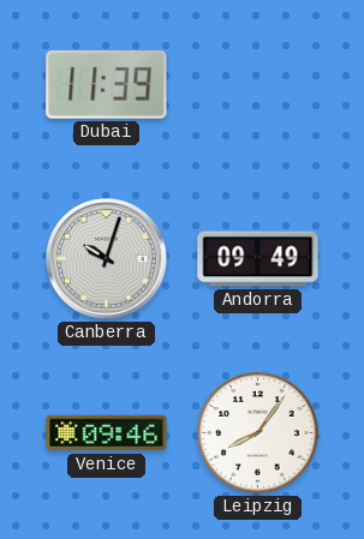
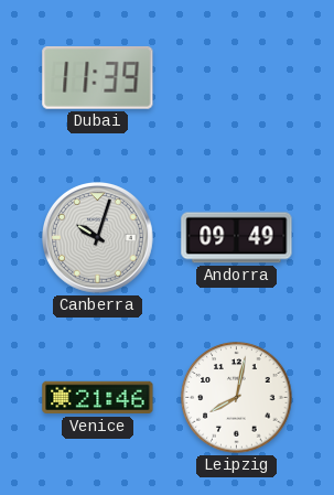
Venice: 09:46 -> 21:46 (98, 398)
Leipzig: 8:06 -> 8:02 (237, 398)
